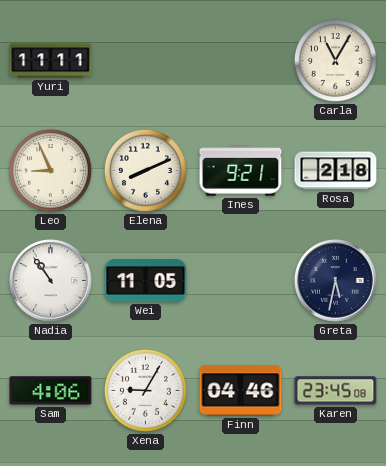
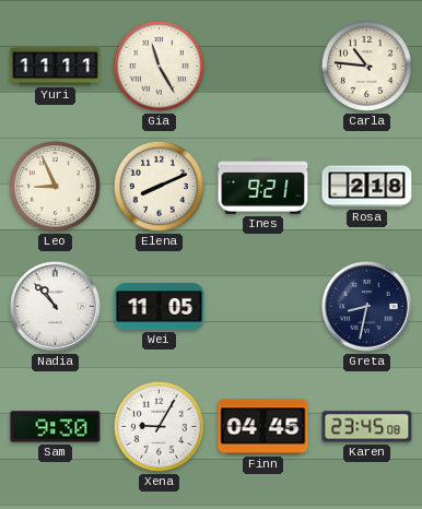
Gia: none -> 11:25 (159, 66)
Carla: 11:05 -> 10:46 (366, 66)
Nadia: 10:54 -> 10:53 (56, 307)
Greta: 5:32 -> 8:32 (367, 307)
Sam: 4:06 -> 9:30 (56, 427)
Finn: 04:46 -> 04:45 (263, 427)
